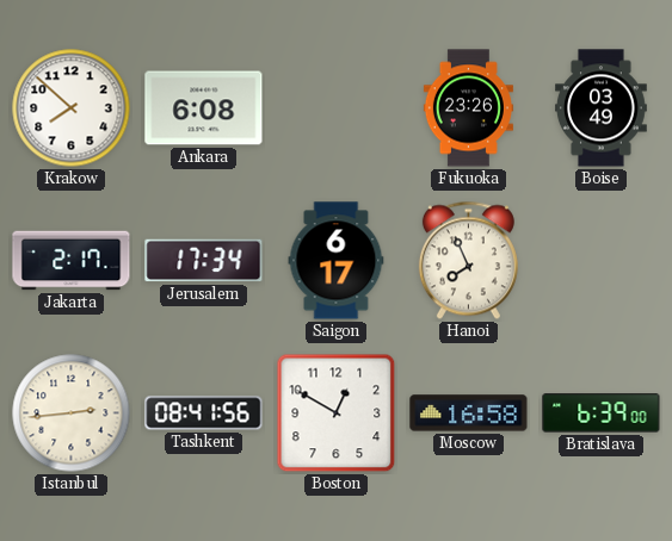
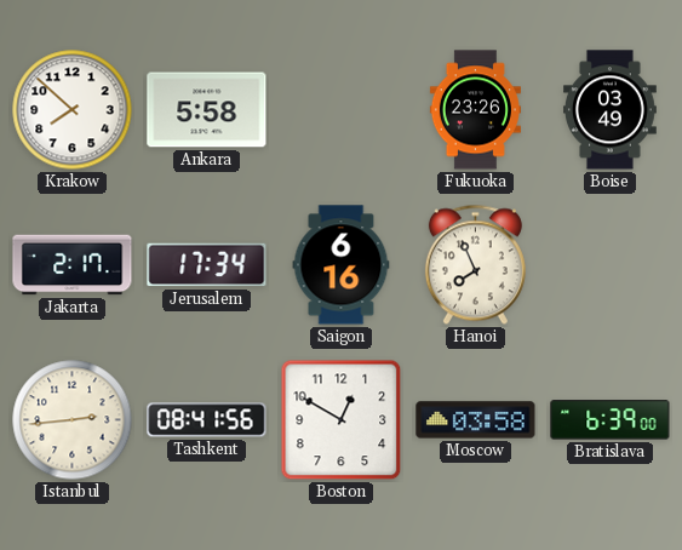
Ankara: 6:08 -> 5:58 (207, 110)
Saigon: 6:17 -> 6:16 (342, 265)
Moscow: 16:58 -> 03:58 (476, 420)
